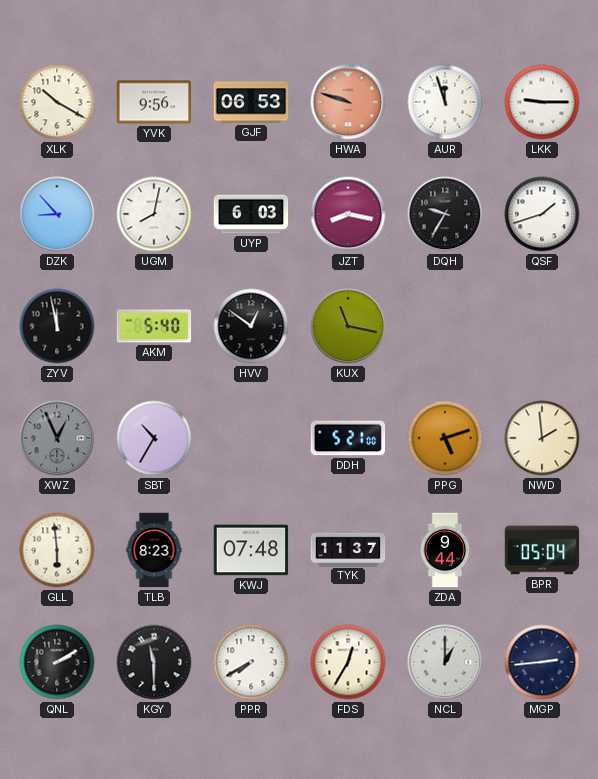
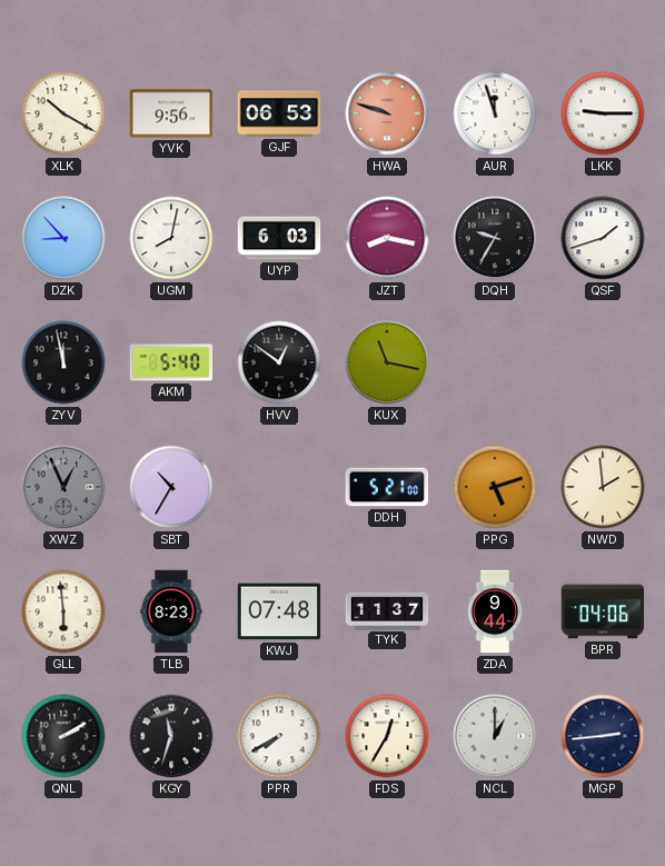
BPR: 05:04 -> 04:06 (603, 611)
KGY: 11:30 -> 11:33 (171, 736)
